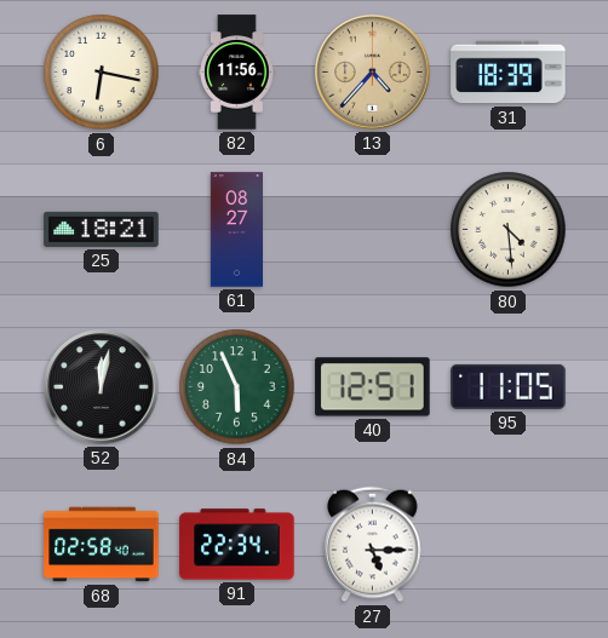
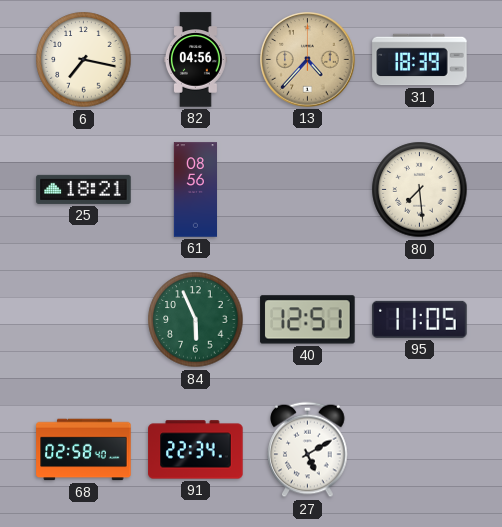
6: 6:17 -> 7:17 (84, 60)
82: 11:56 -> 04:56 (196, 60)
61: 08:27 -> 08:56 (195, 190)
80: 4:29 -> 7:29 (420, 190)
52: 12:02 -> none (102, 387)
27: 5:15 -> 5:10 (308, 450)
